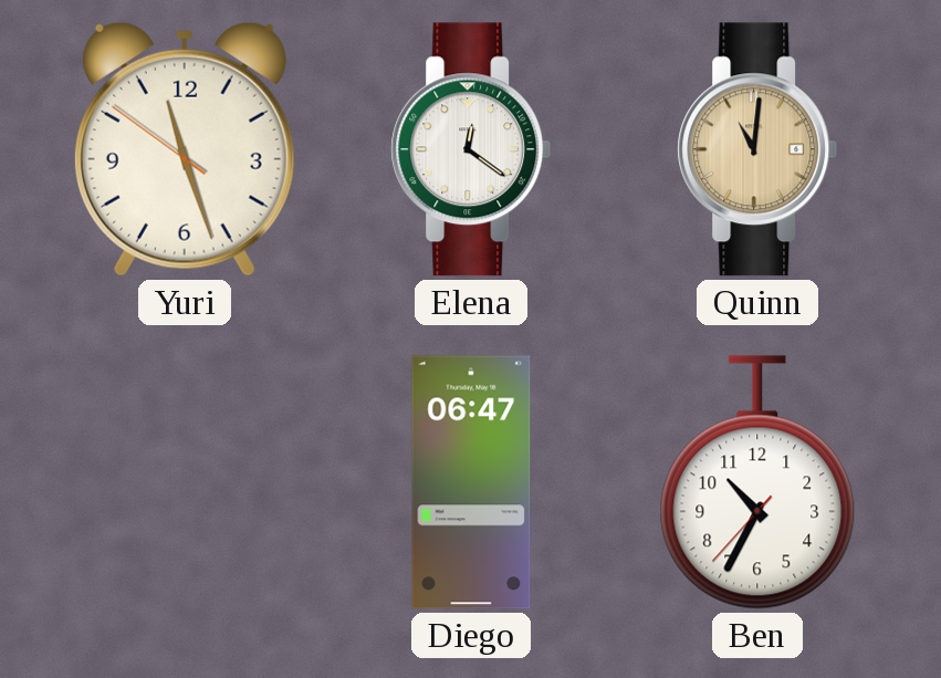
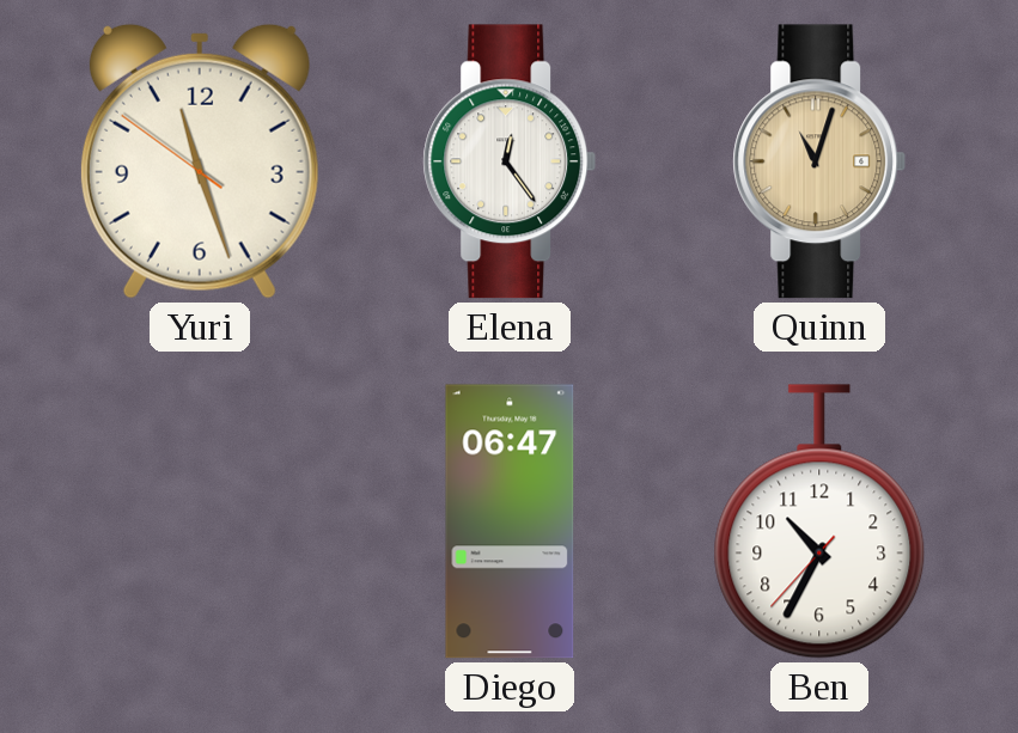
Elena: 12:21 -> 12:24 (510, 161)
Quinn: 11:01 -> 11:03 (819, 161)
